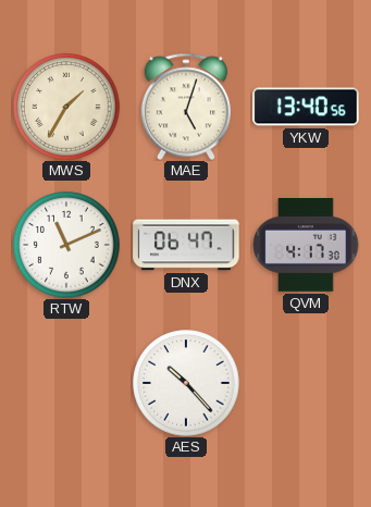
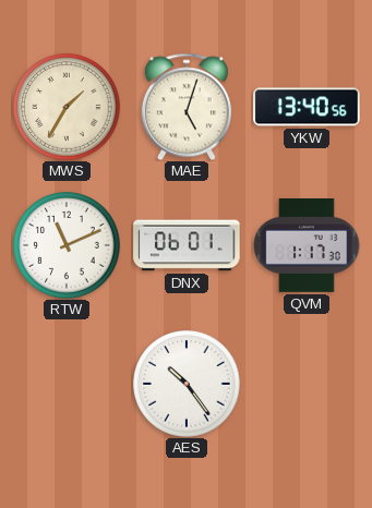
DNX: 06:47 -> 06:01 (187, 245)
QVM: 4:17 -> 1:17 (307, 246)
AES: 10:23 -> 10:24 (187, 384)
